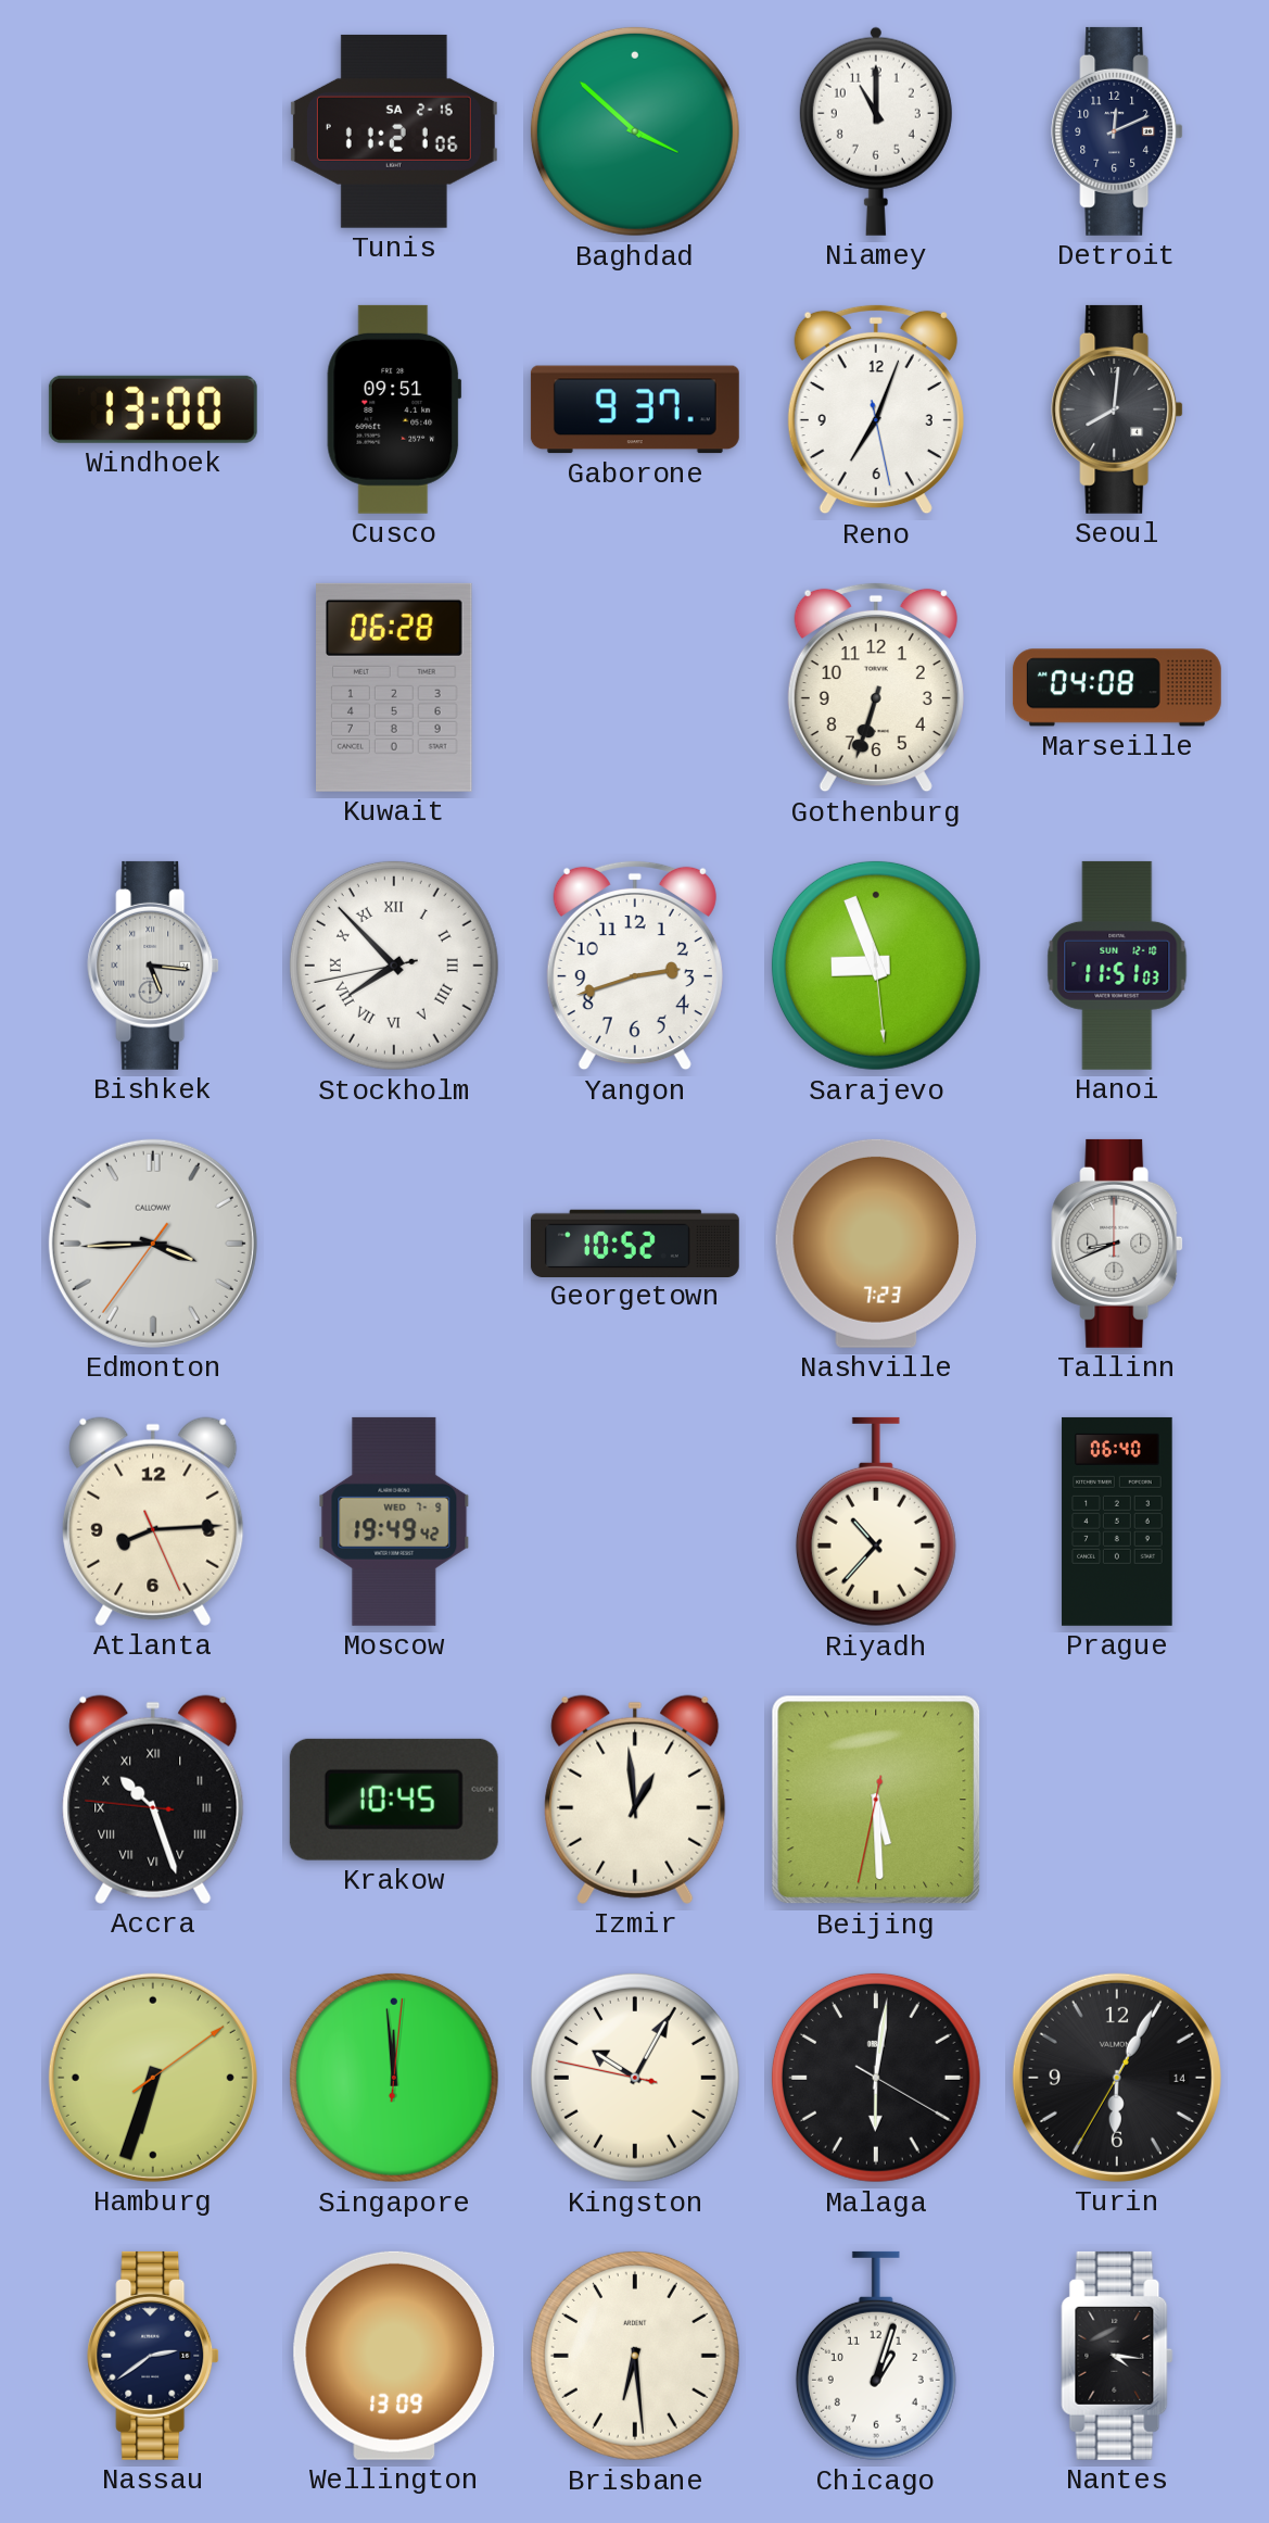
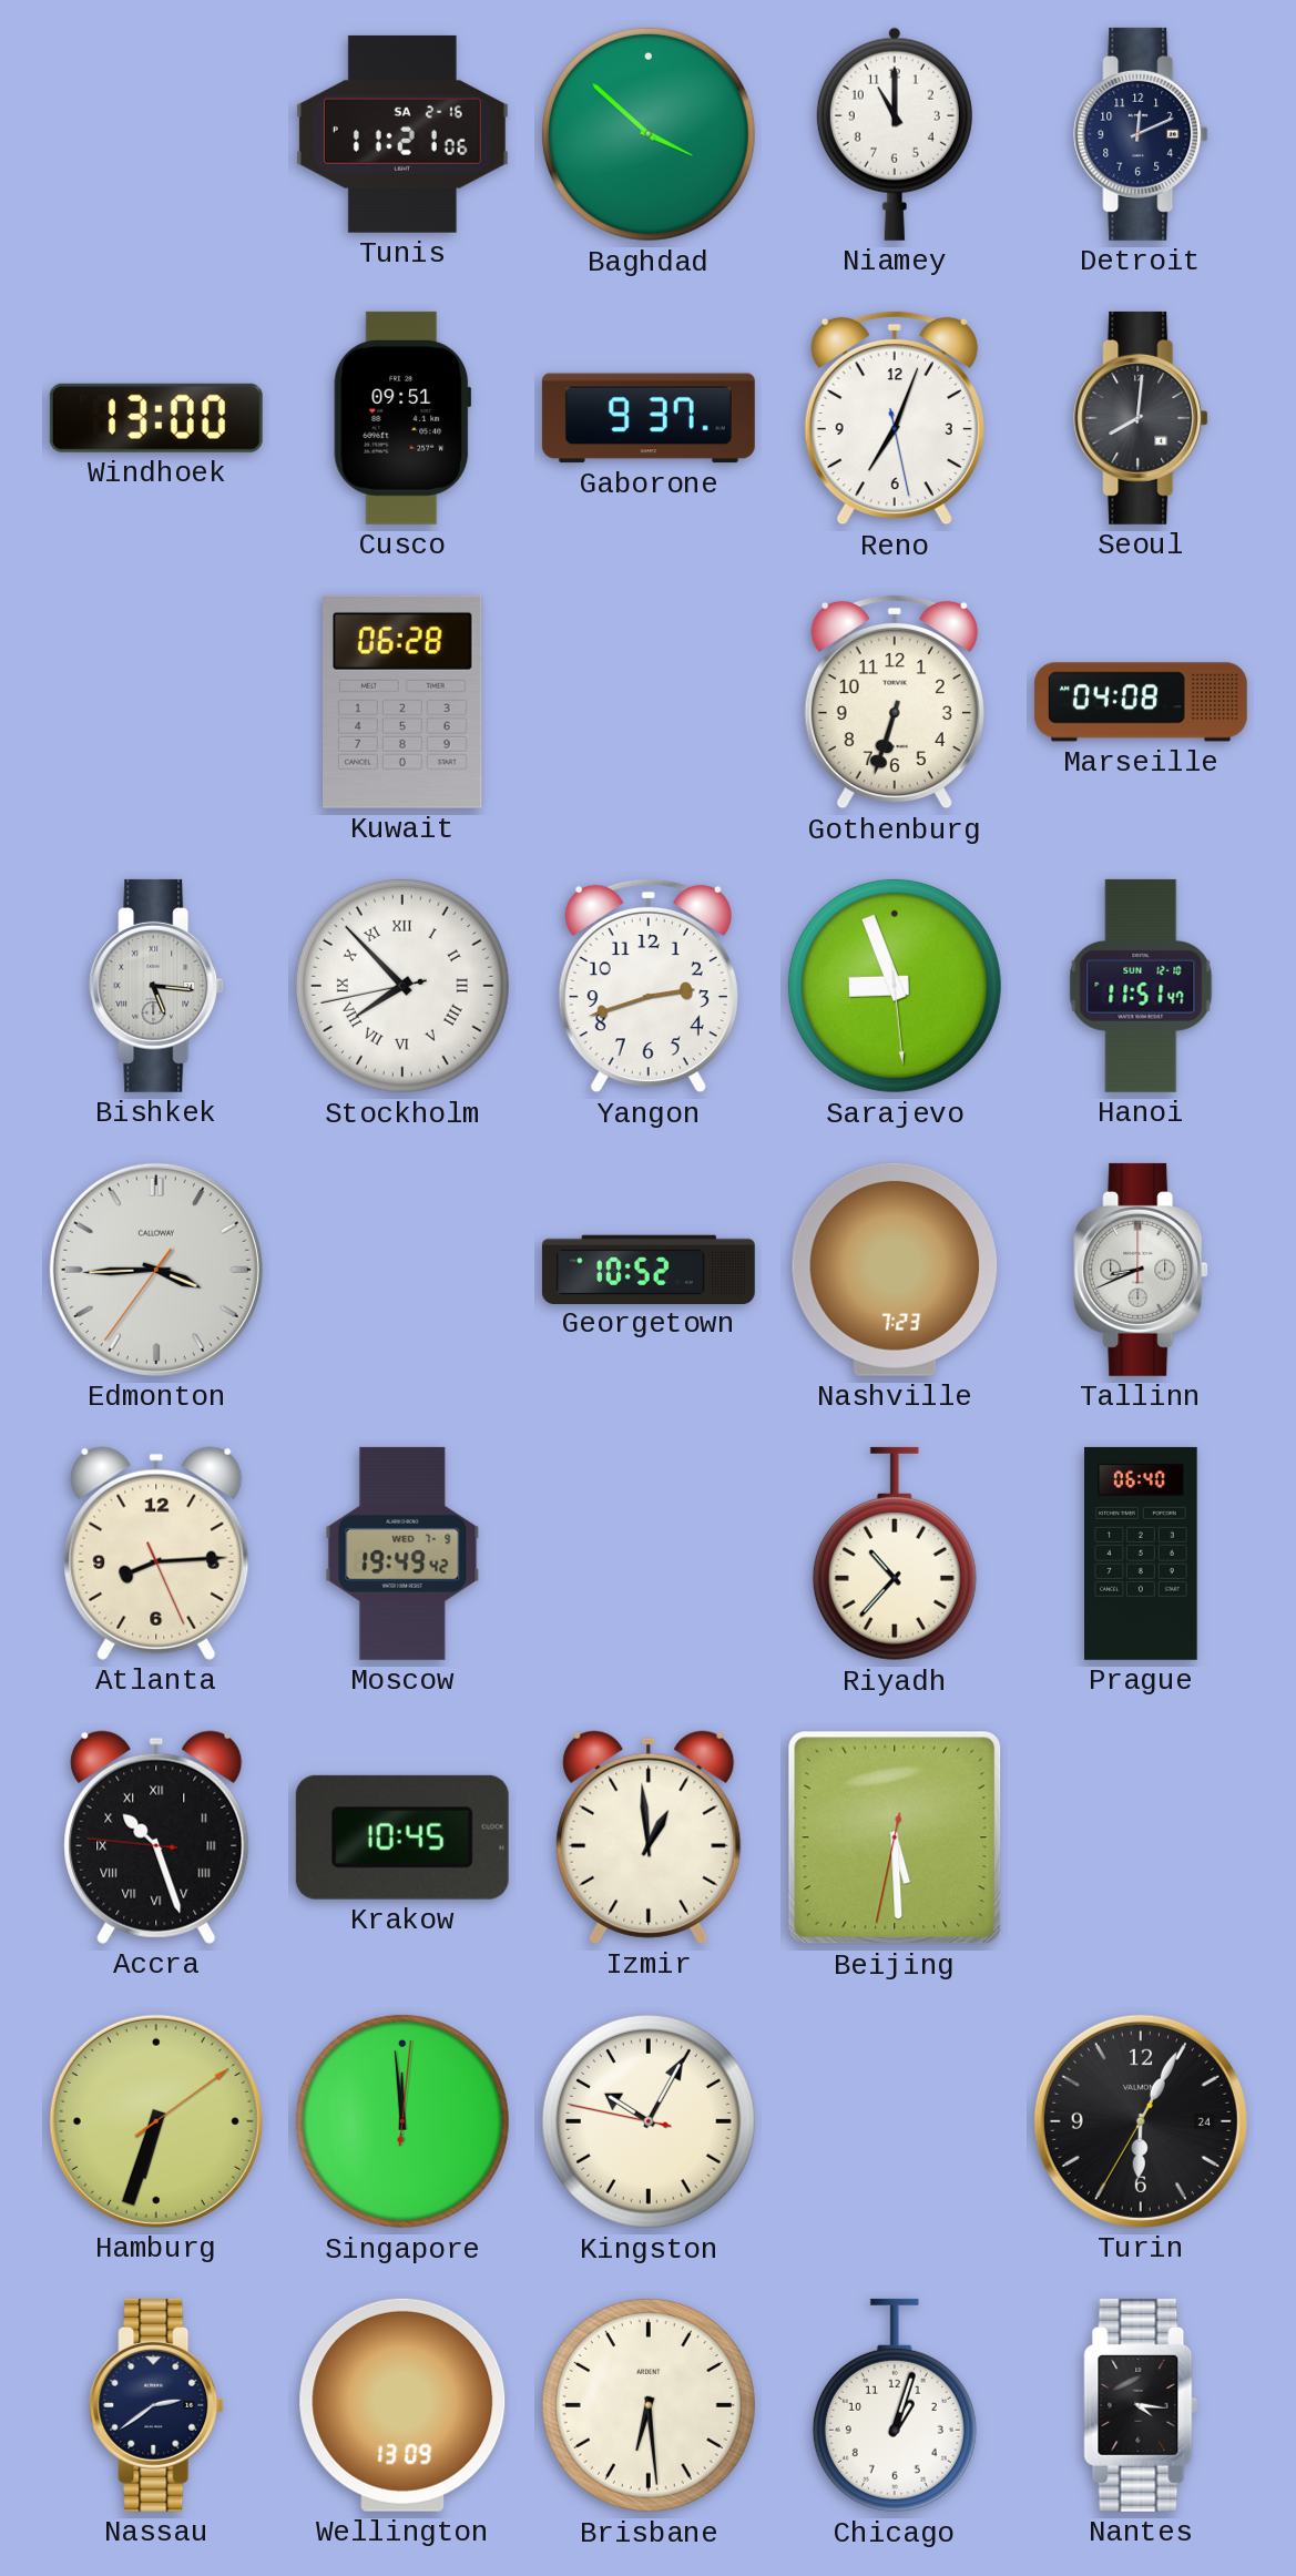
Hanoi: 11:51:03 -> 11:51:47 (1141, 986)
Malaga: 6:01 -> none (876, 2078)
Turin date: 14 -> 24 (1141, 2121)
